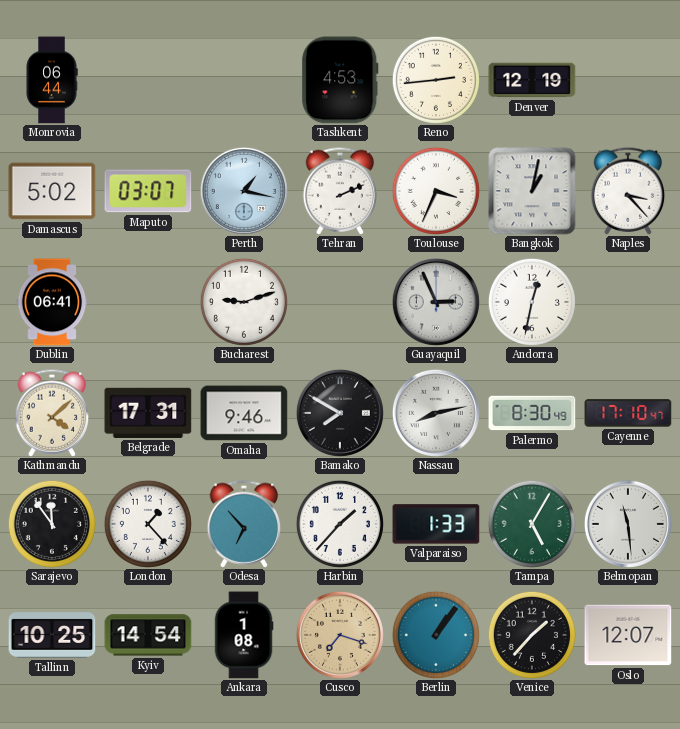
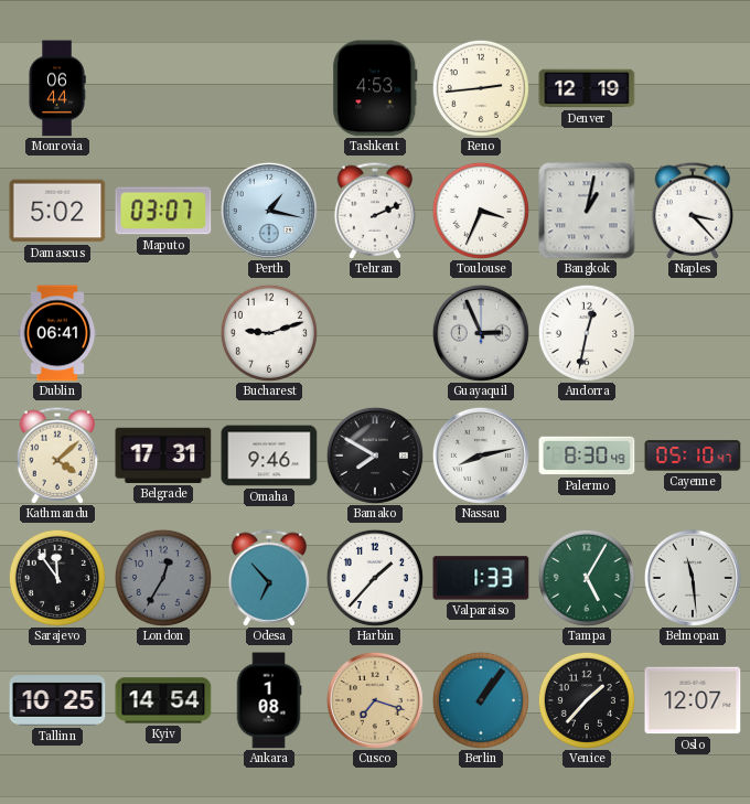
Cayenne: 17:10 -> 05:10 (693, 455)
London: 1:23 -> 12:35 (163, 578)
London dial: white -> grey (163, 578)
